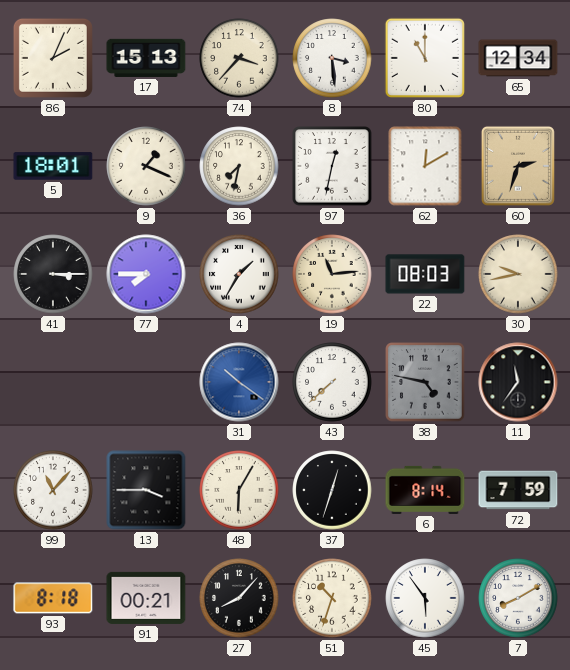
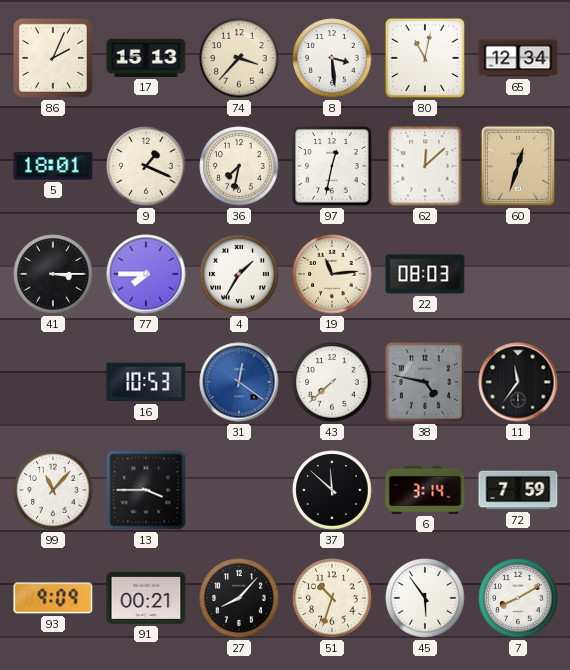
80: 11:00 -> 11:02 (425, 58)
62: 12:10 -> 12:08 (425, 166)
60: 2:33 -> 12:33 (518, 166)
30: 9:43 -> none (518, 274)
16: none -> 10:53 (146, 382)
31: 10:21 -> 12:21 (239, 382)
48: 6:05 -> none (239, 490)
37: 12:33 -> 11:52 (332, 490)
6: 8:14 -> 3:14 (425, 490)
93: 8:18 -> 9:09 (53, 598)
